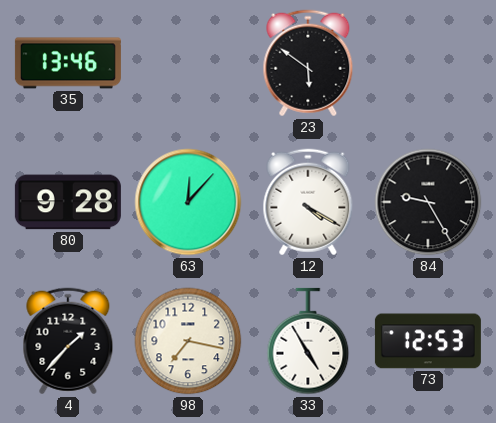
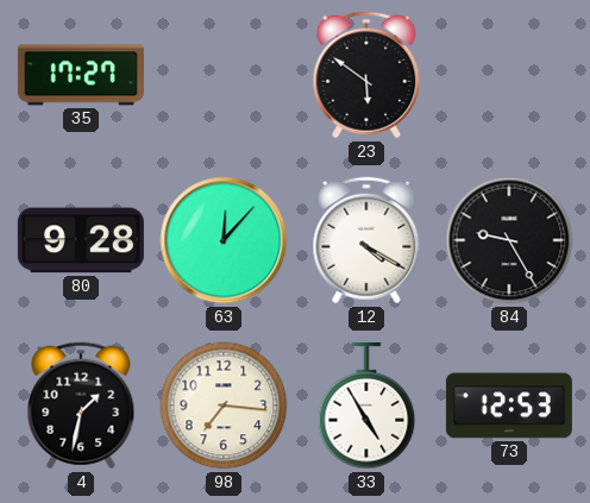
35: 13:46 -> 17:27 (81, 75)
4: 1:37 -> 1:32 (81, 405)
98: 7:17 -> 7:16 (224, 405)
